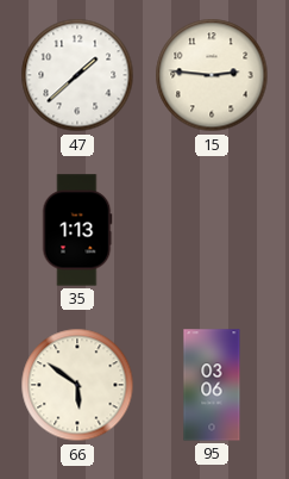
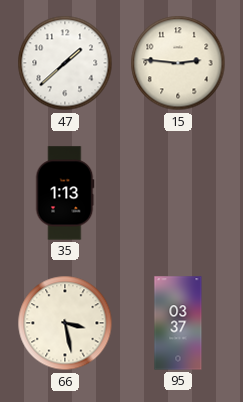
66: 5:51 -> 3:28 (65, 323)
95: 03:06 -> 03:37 (178, 323)
